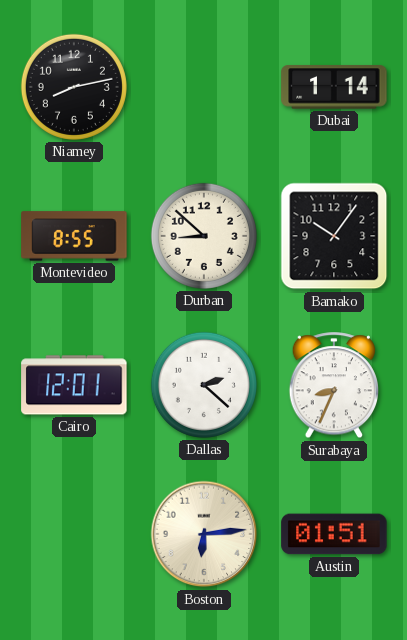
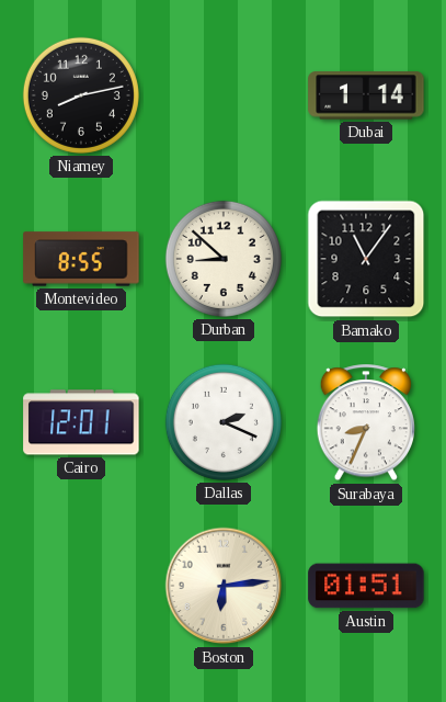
Bamako: 10:06 -> 11:06 (366, 259)
Dallas: 2:22 -> 2:19 (224, 422)
